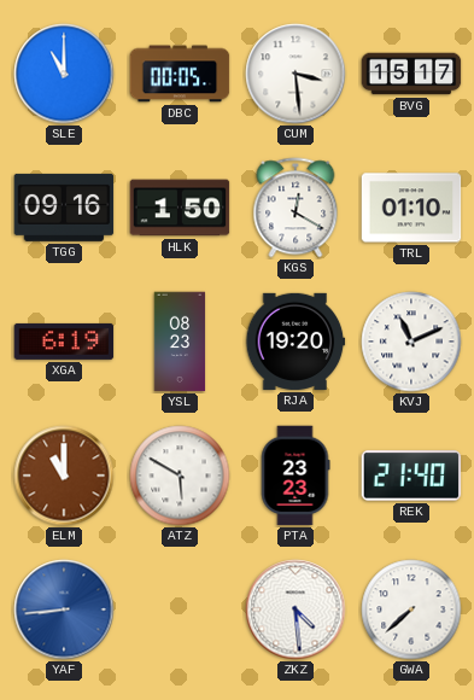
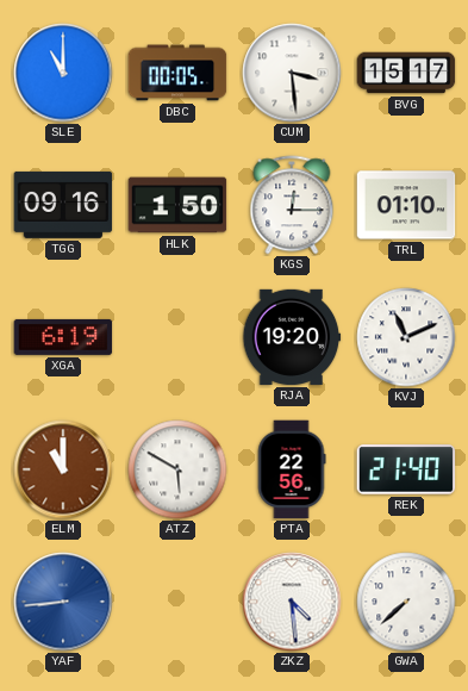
KGS: 12:20 -> 12:15 (292, 205)
YSL: 08:23 -> none (180, 342)
PTA: 23:23 -> 22:56 (292, 469)
